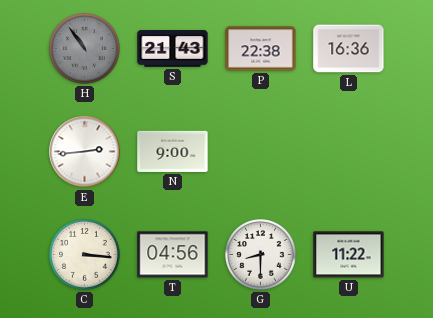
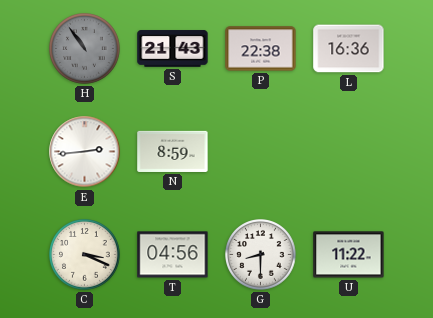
N: 9:00 -> 8:59 (173, 151)
C: 3:16 -> 3:19 (85, 255)
